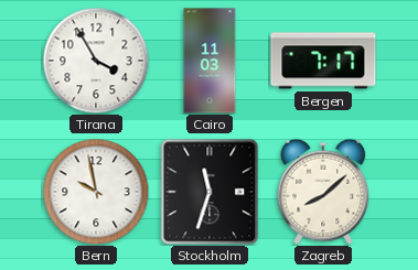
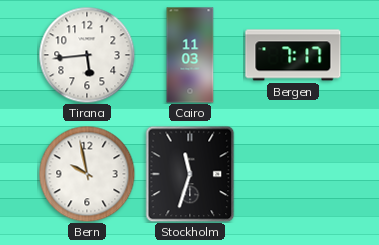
Tirana: 3:55 -> 5:44 (87, 55)
Zagreb: 8:08 -> none (323, 192)
